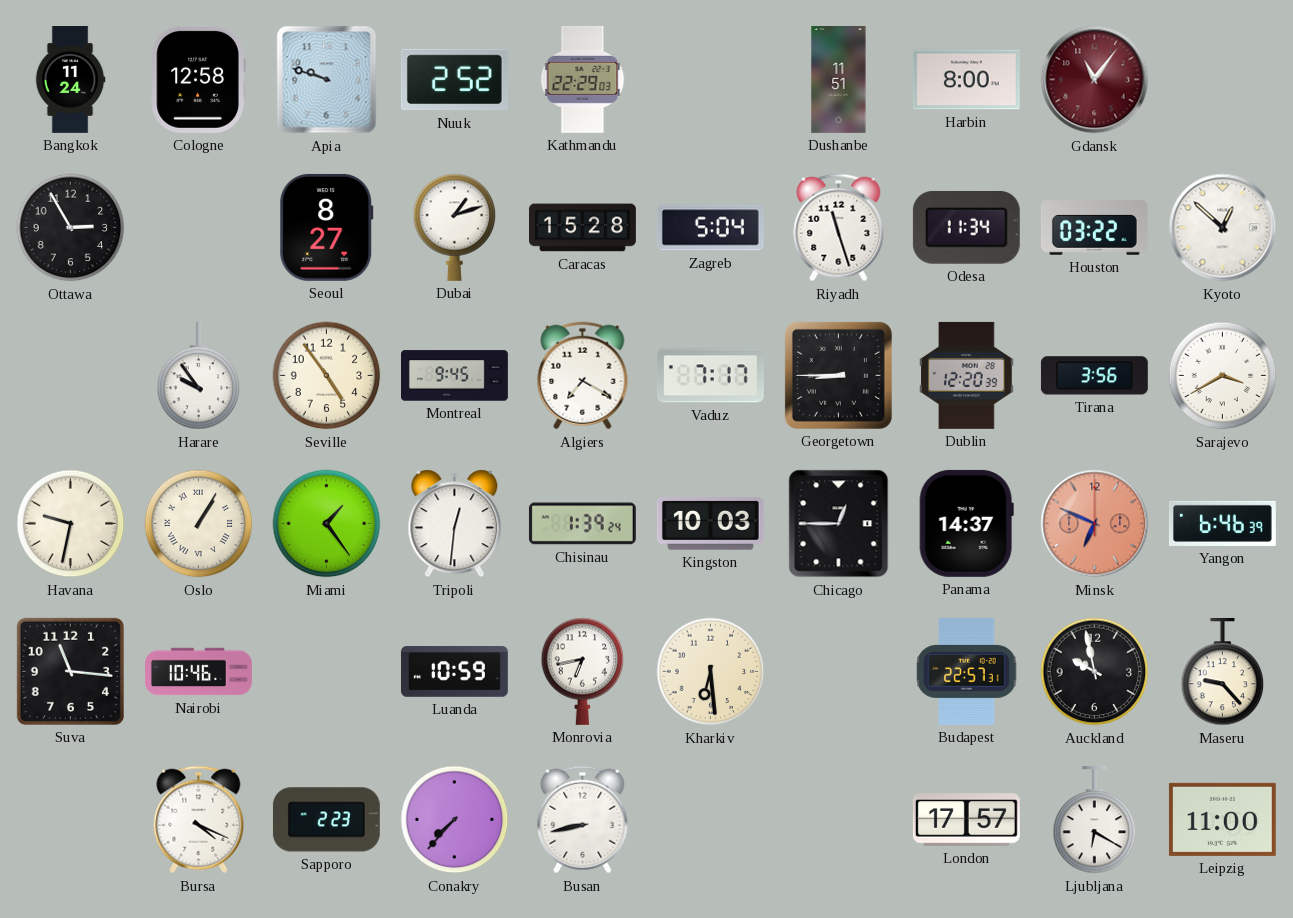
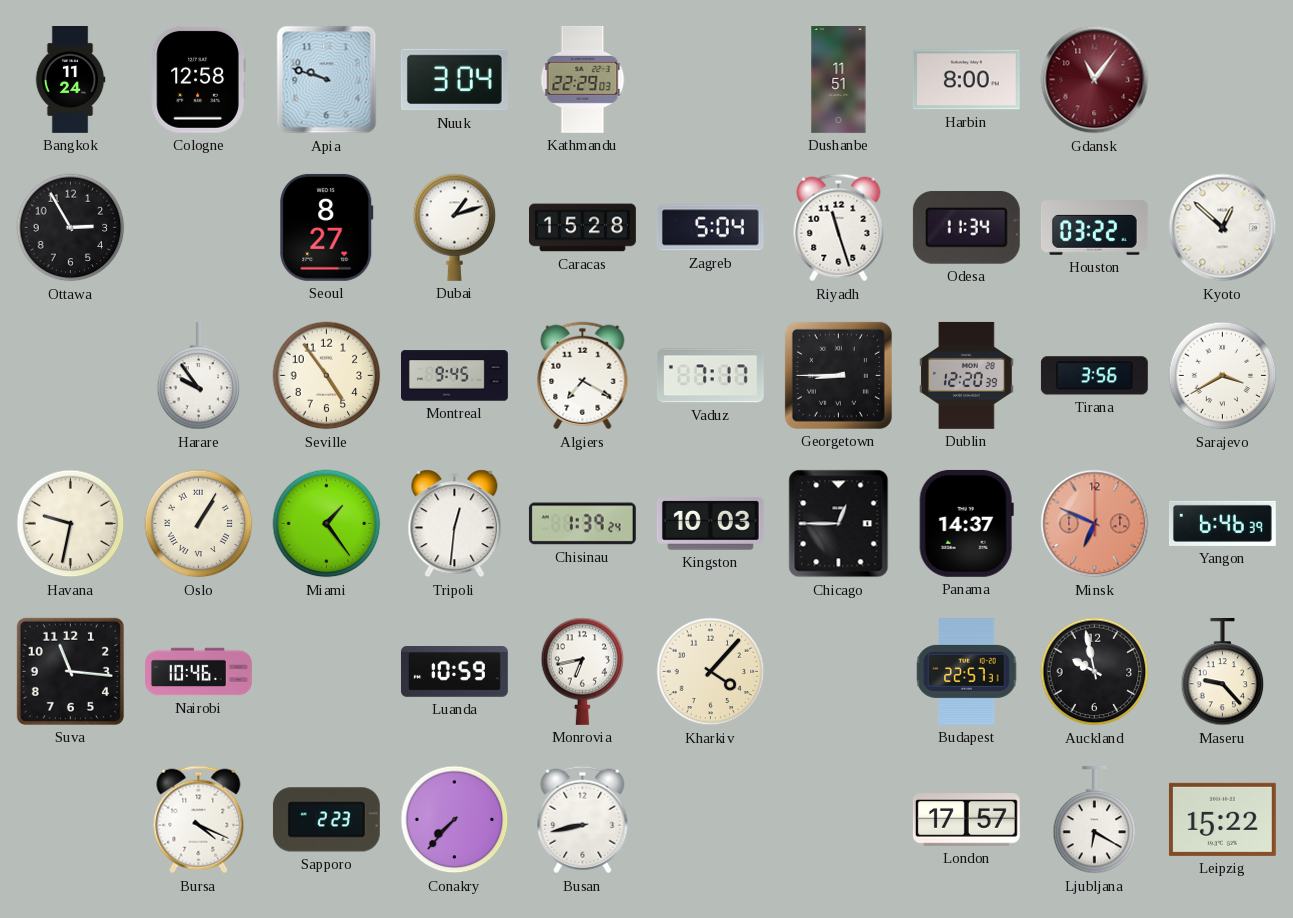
Nuuk: 2:52 -> 3:04 (454, 80)
Kharkiv: 6:29 -> 4:07 (711, 672)
Leipzig: 11:00 -> 15:22 (1222, 819)
